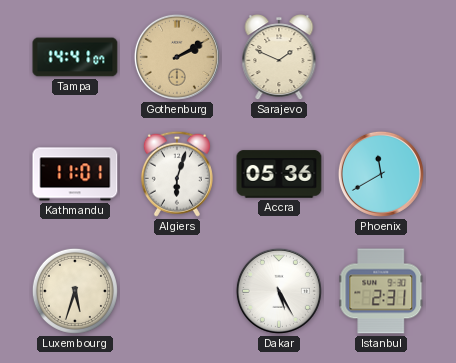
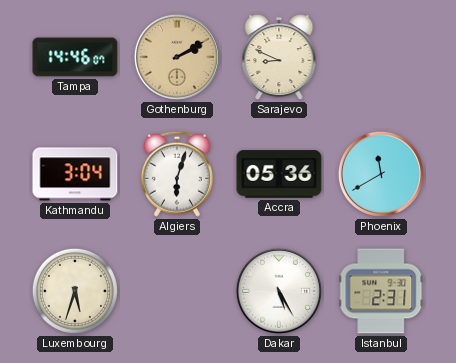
Tampa: 14:41 -> 14:46 (75, 57)
Sarajevo: 1:49 -> 8:49 (279, 58)
Kathmandu: 11:01 -> 3:04 (75, 174)
